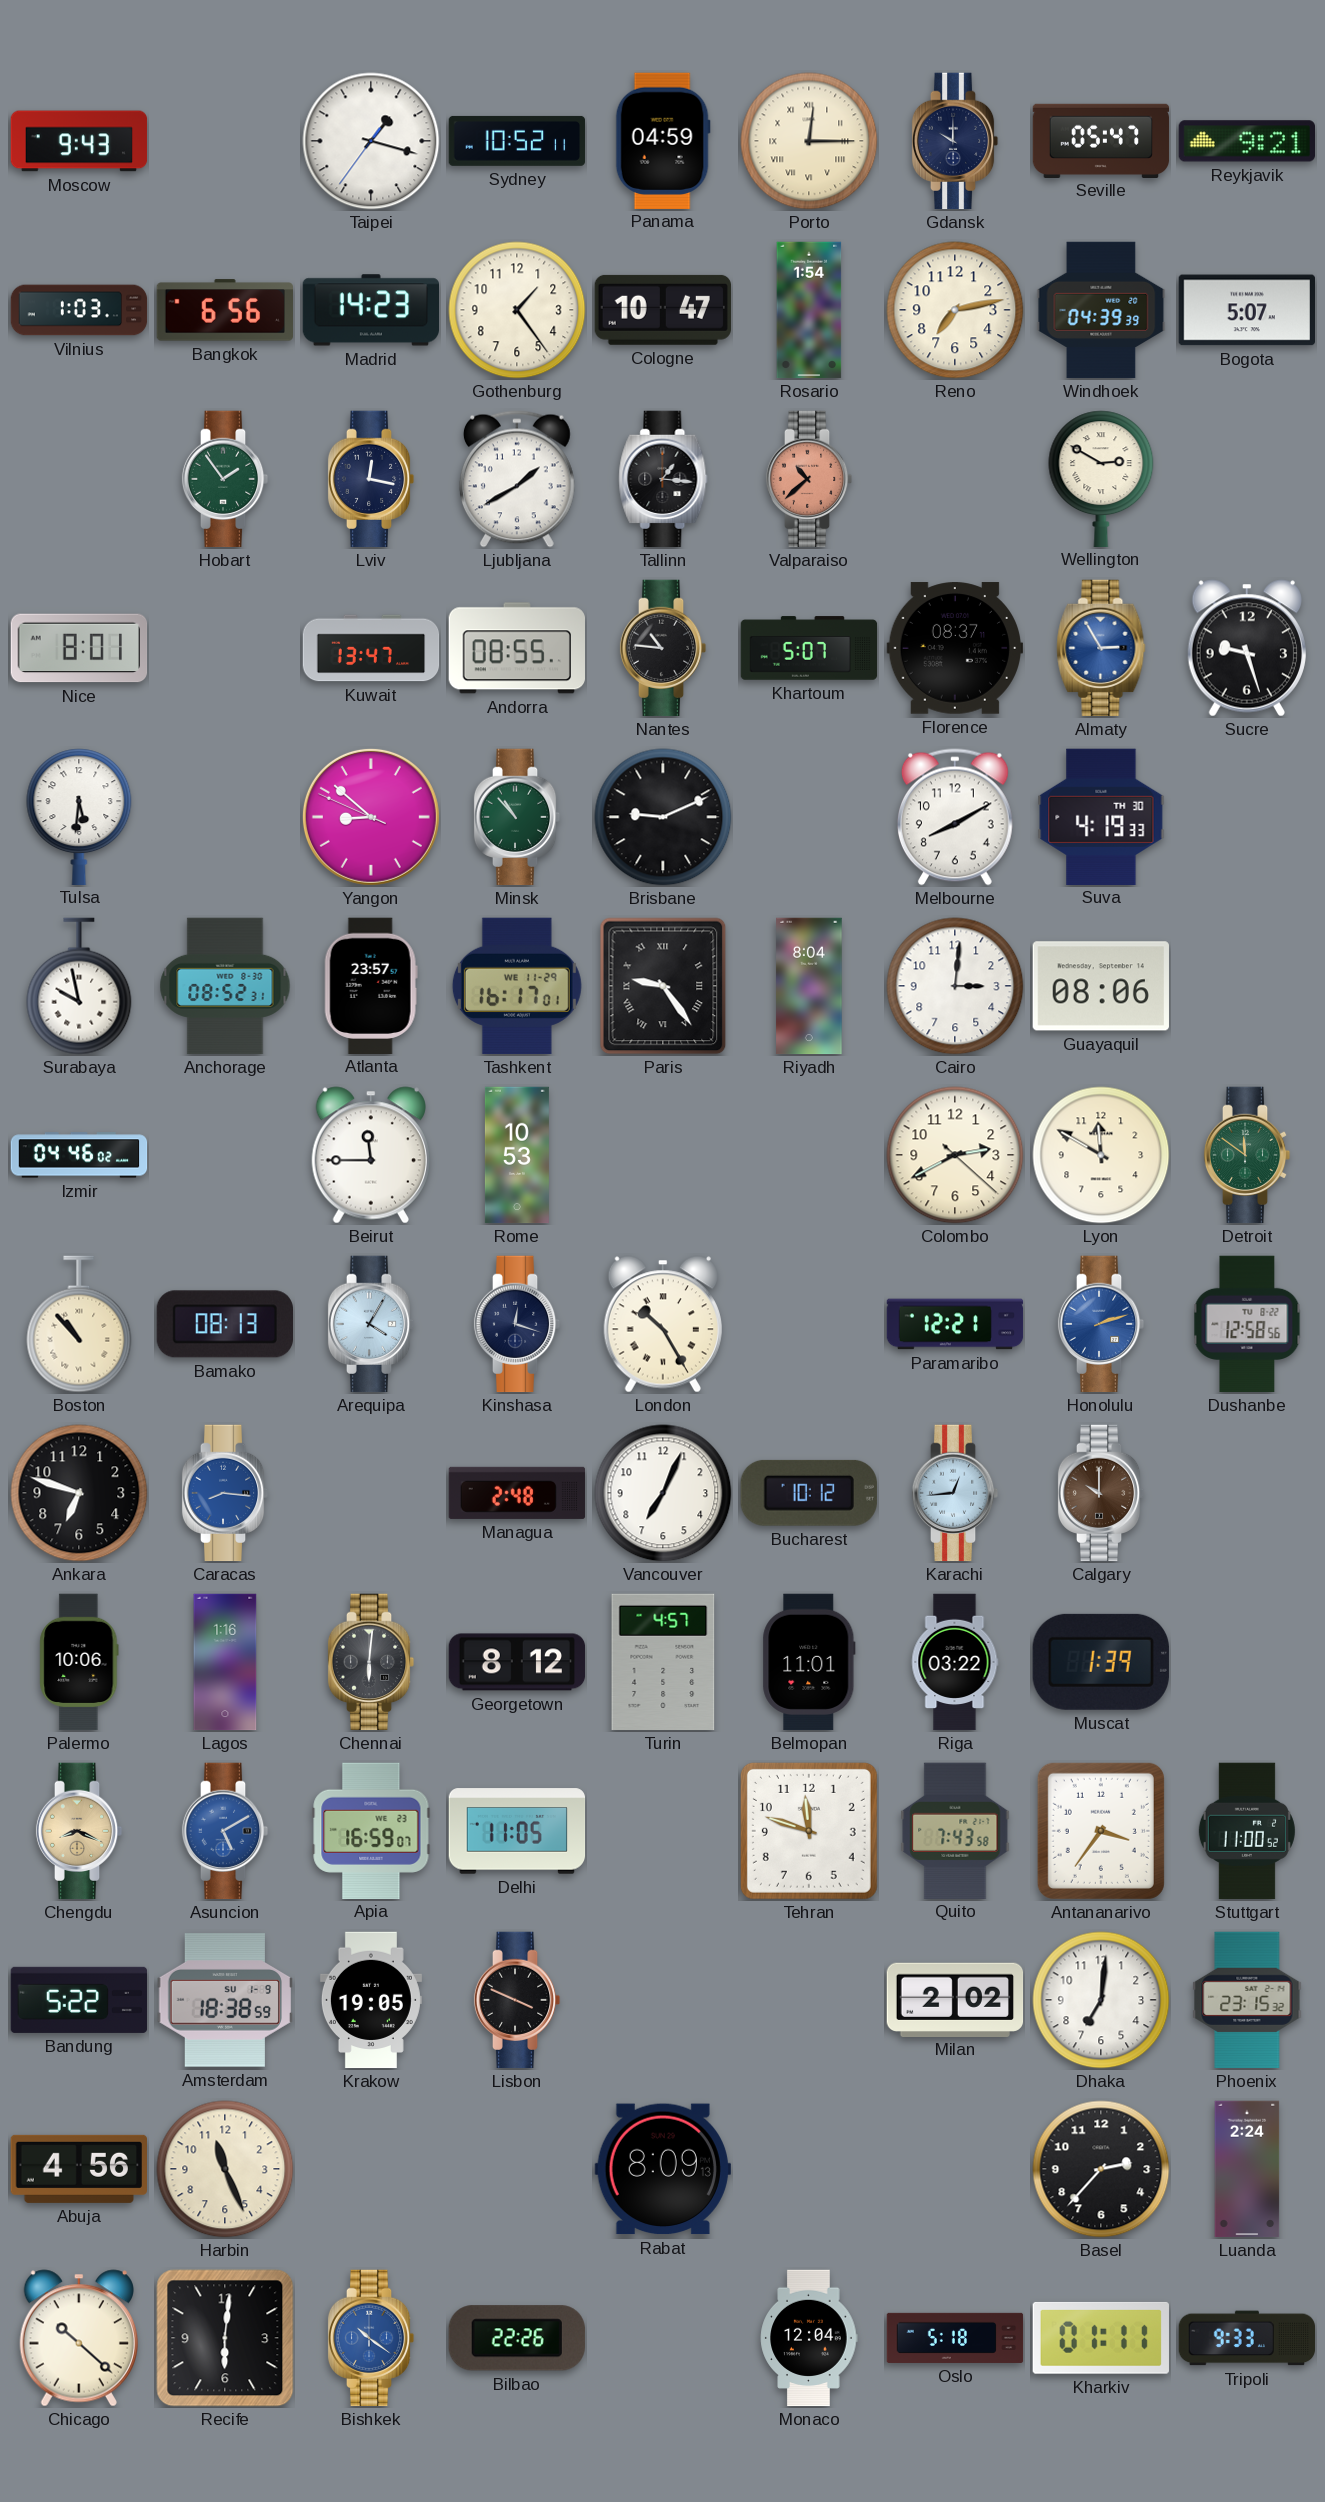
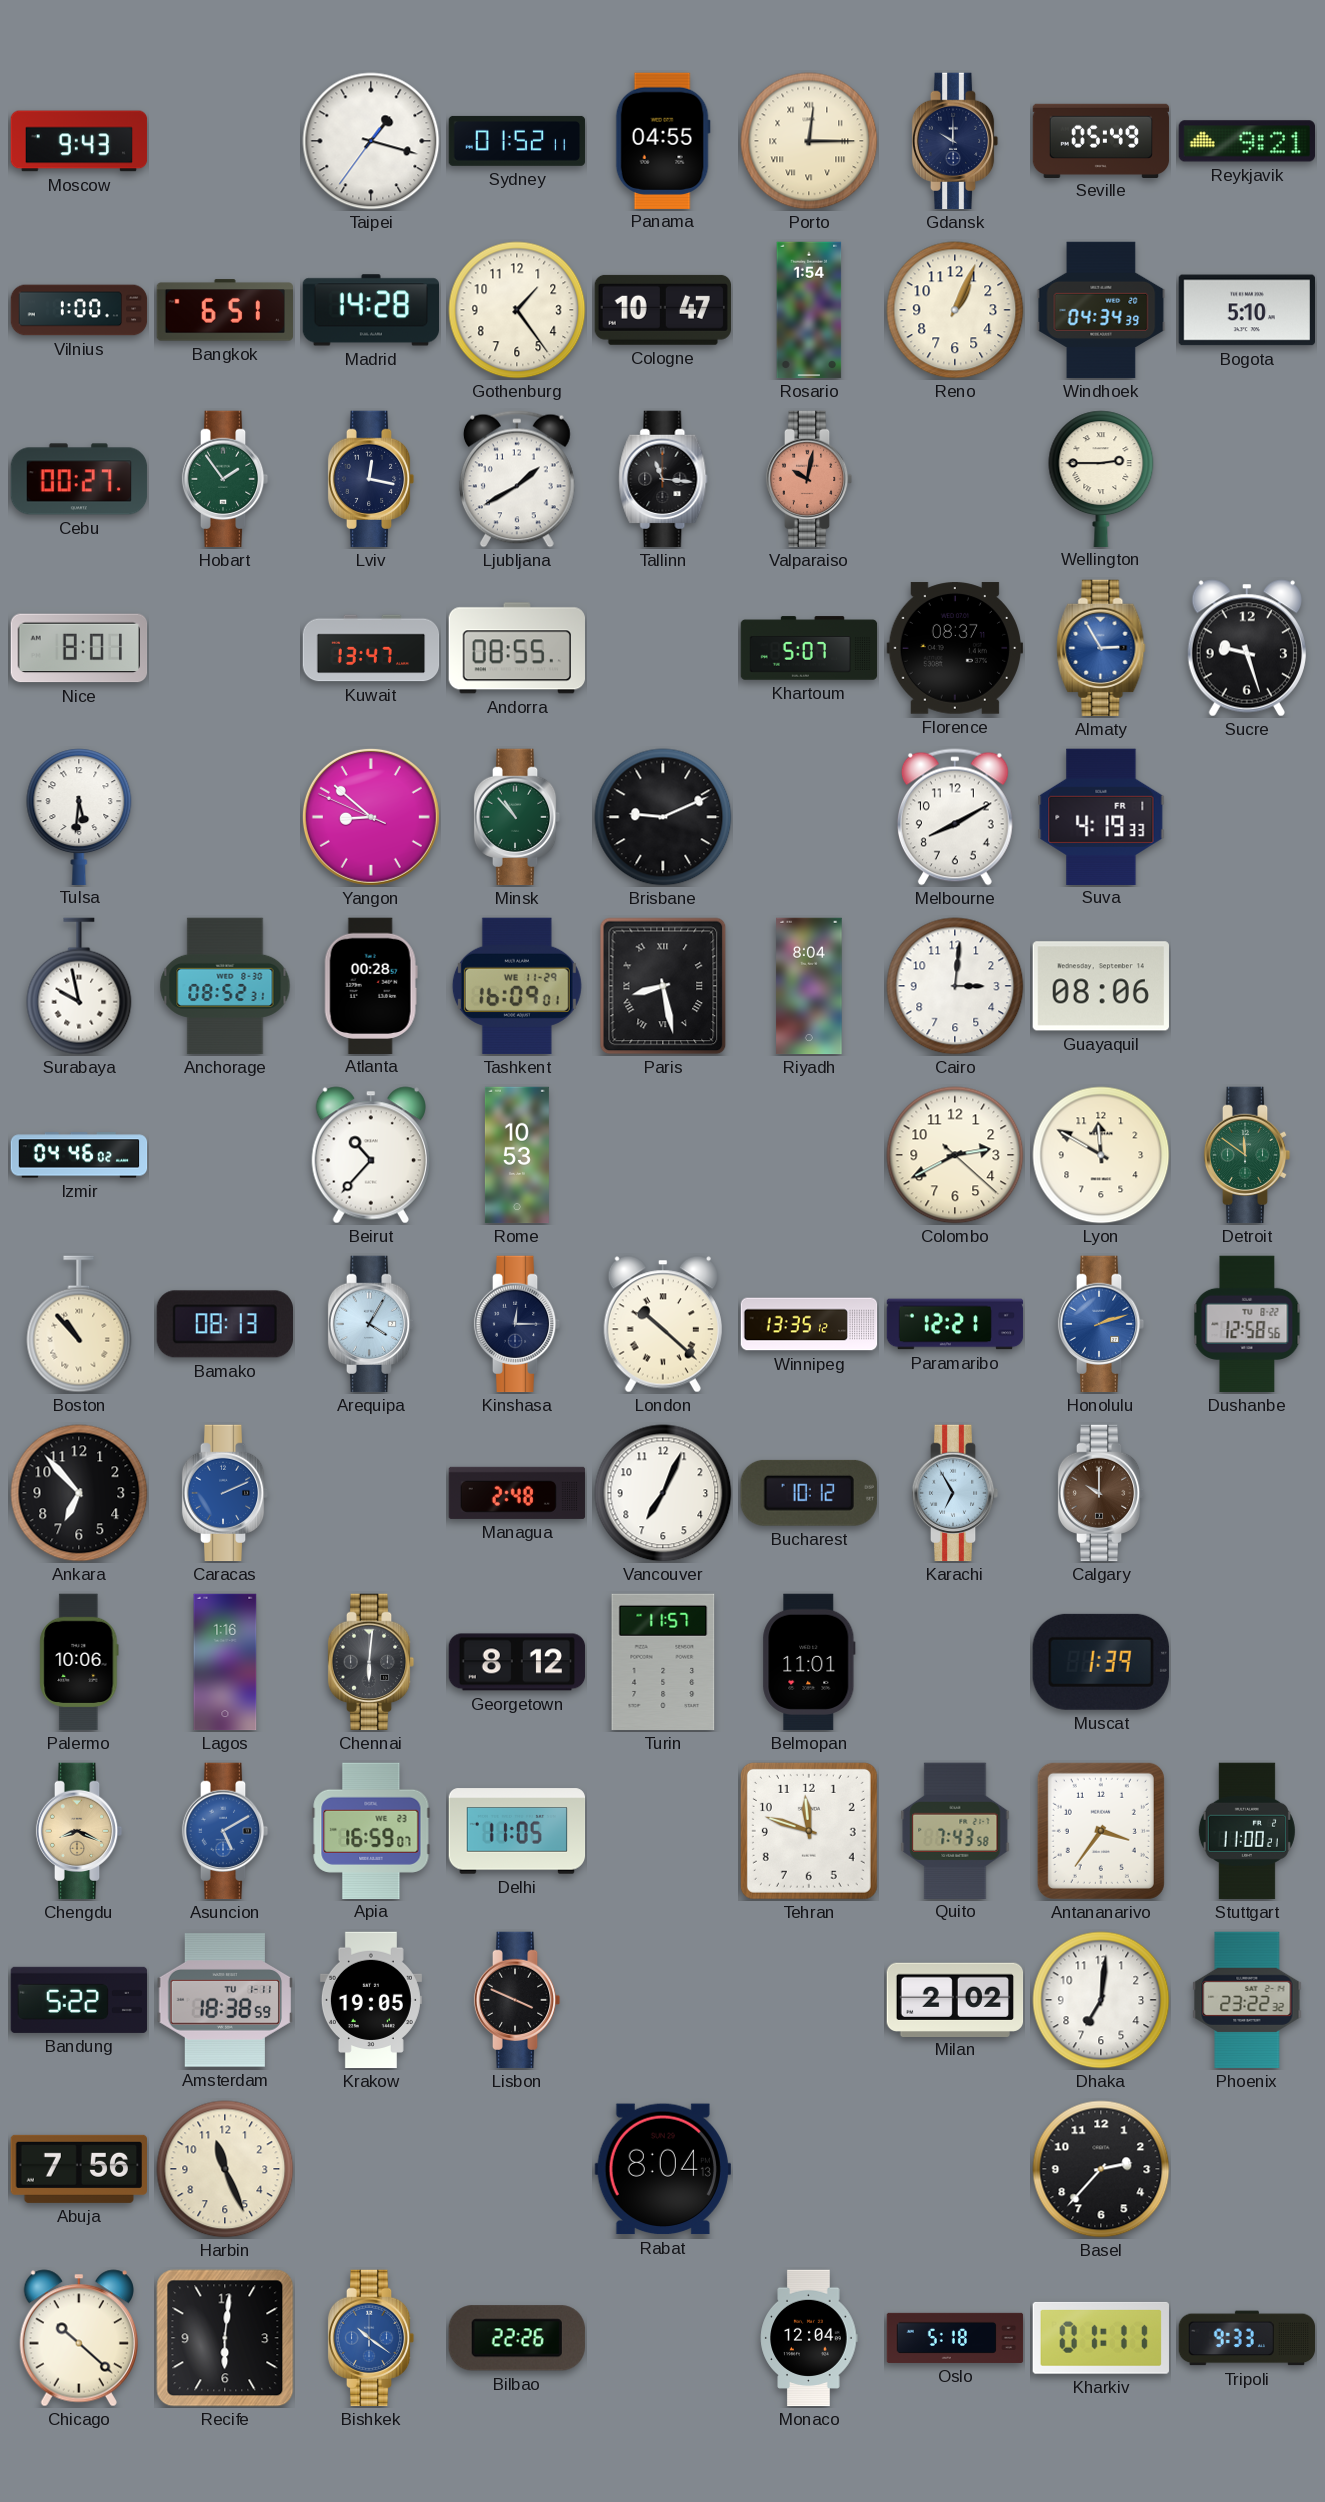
Sydney: 10:52 -> 01:52 (517, 141)
Panama: 04:59 -> 04:55 (663, 140)
Seville: 05:47 -> 05:49 (1101, 140)
Vilnius: 1:03 -> 1:00 (79, 310)
Bangkok: 6:56 -> 6:51 (224, 310)
Madrid: 14:23 -> 14:28 (370, 310)
Reno: 7:13 -> 1:04 (955, 310)
Windhoek: 04:39 -> 04:34 (1101, 310)
Bogota: 5:07 -> 5:10 (1246, 310)
Cebu: none -> 00:27 (79, 479)
Tallinn: 1:16 -> 11:16 (663, 479)
Valparaiso: 10:38 -> 10:02 (809, 479)
Wellington: 2:50 -> 2:45 (1101, 478)
Nantes: 10:46 -> none (663, 648)
Suva date: TH 30 -> FR 1 (1101, 816)
Atlanta: 23:57 -> 00:28 (371, 985)
Tashkent: 16:17 -> 16:09 (517, 986)
Paris: 9:24 -> 8:28 (663, 986)
Beirut: 11:45 -> 10:37 (370, 1155)
Kinshasa: 12:18 -> 12:15 (517, 1324)
London: 10:25 -> 10:22 (662, 1324)
Winnipeg: none -> 13:35 (809, 1324)
Ankara: 6:48 -> 6:53 (79, 1493)
Caracas: 8:16 -> 2:11 (225, 1493)
Karachi: 12:44 -> 6:55 (955, 1493)
Turin: 4:57 -> 11:57 (663, 1662)
Riga: 03:22 -> none (955, 1662)
Stuttgart: 11:00:52 -> 11:00:21 (1247, 1831)
Amsterdam date: SU 1-9 -> TU 1-11 (224, 2000)
Phoenix: 23:15 -> 23:22 (1247, 2000)
Abuja: 4:56 -> 7:56 (78, 2169)
Rabat: 8:09 -> 8:04 (663, 2169)
Luanda: 2:24 -> none (1247, 2169)
